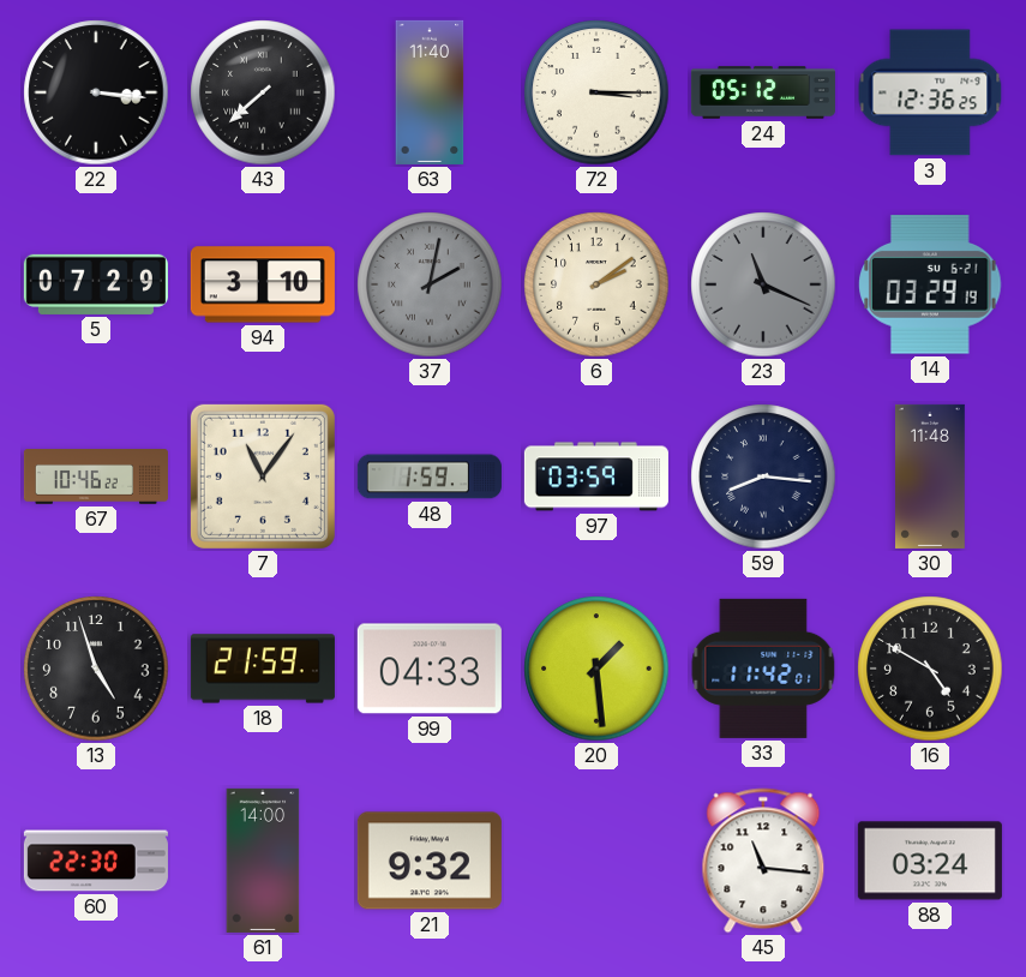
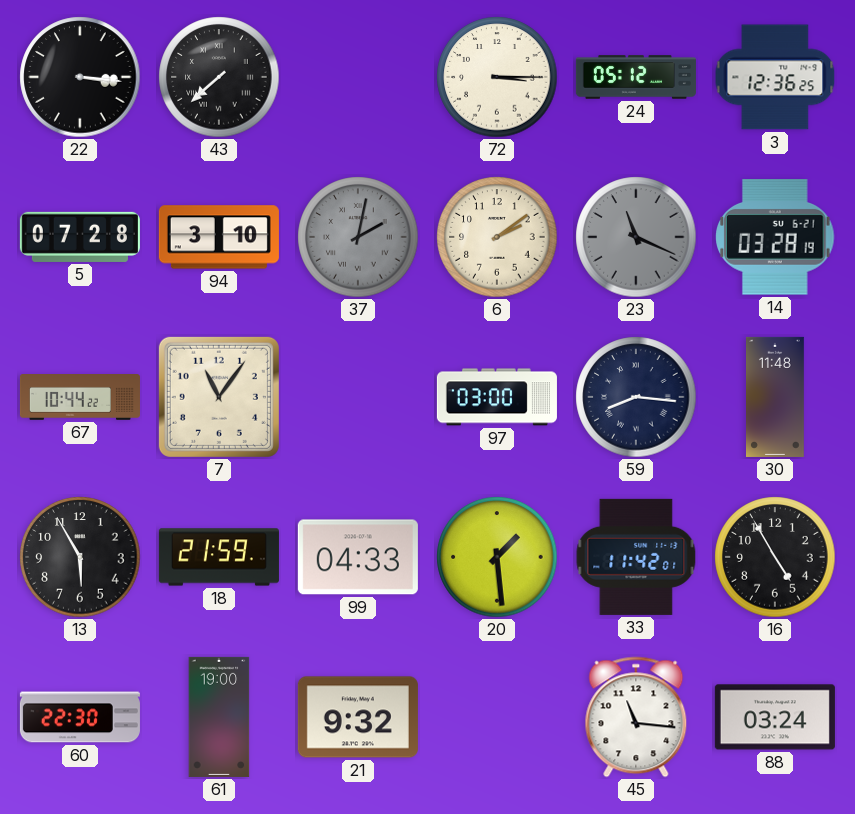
63: 11:40 -> none (430, 92)
5: 07:29 -> 07:28 (80, 237)
14: 03:29 -> 03:28 (775, 237)
67: 10:46 -> 10:44 (80, 398)
48: 1:59 -> none (430, 476)
97: 03:59 -> 03:00 (497, 397)
13: 4:57 -> 5:55 (80, 557)
16: 4:50 -> 4:55 (775, 557)
61: 14:00 -> 19:00 (219, 717)
